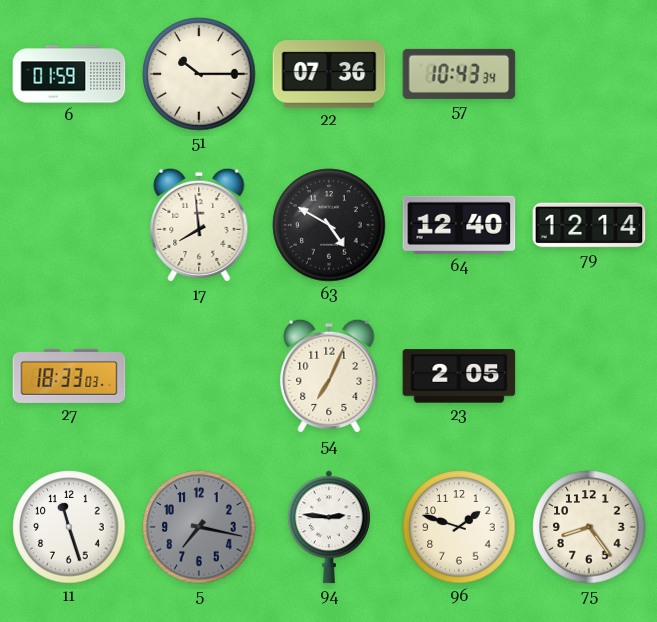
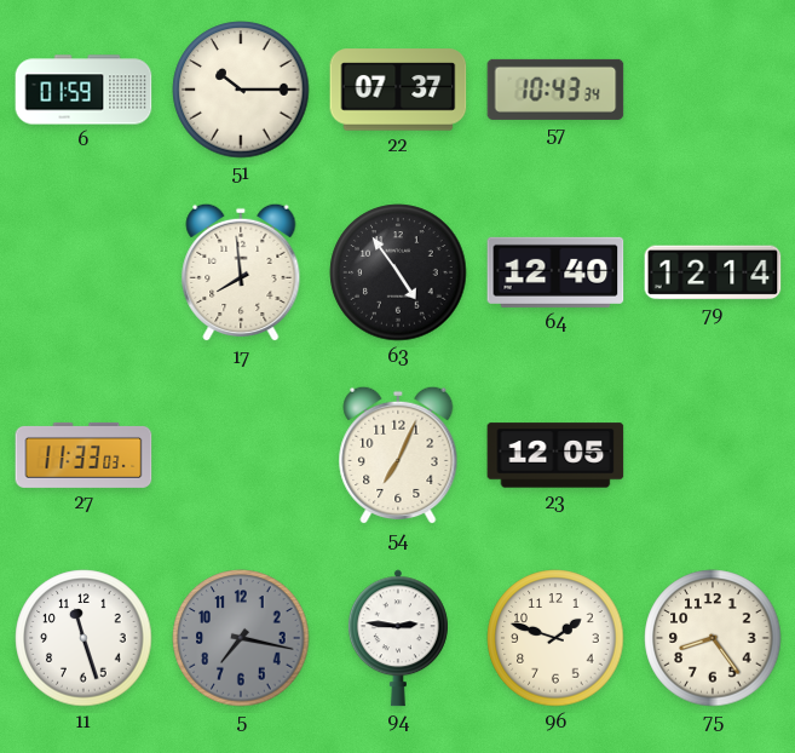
22: 07:36 -> 07:37 (398, 90)
63: 4:50 -> 4:54 (398, 272)
27: 18:33 -> 11:33 (83, 455)
23: 2:05 -> 12:05 (555, 455)
